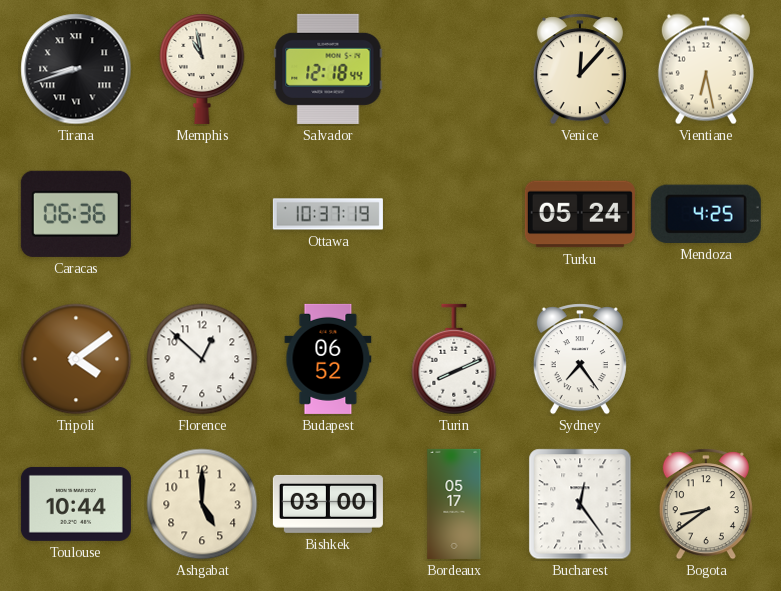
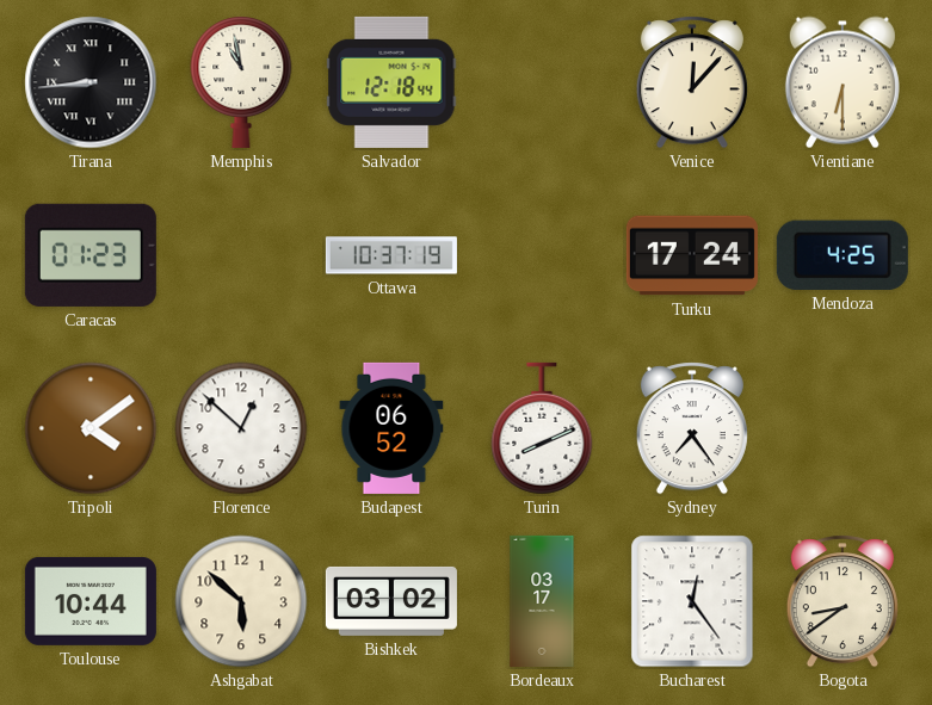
Tirana: 8:42 -> 8:44 (91, 82)
Vientiane: 6:28 -> 6:30 (842, 82)
Caracas: 06:36 -> 01:23 (91, 255)
Turku: 05:24 -> 17:24 (692, 255)
Ashgabat: 5:00 -> 5:52 (241, 601)
Bishkek: 03:00 -> 03:02 (391, 601)
Bordeaux: 05:17 -> 03:17 (542, 601)
